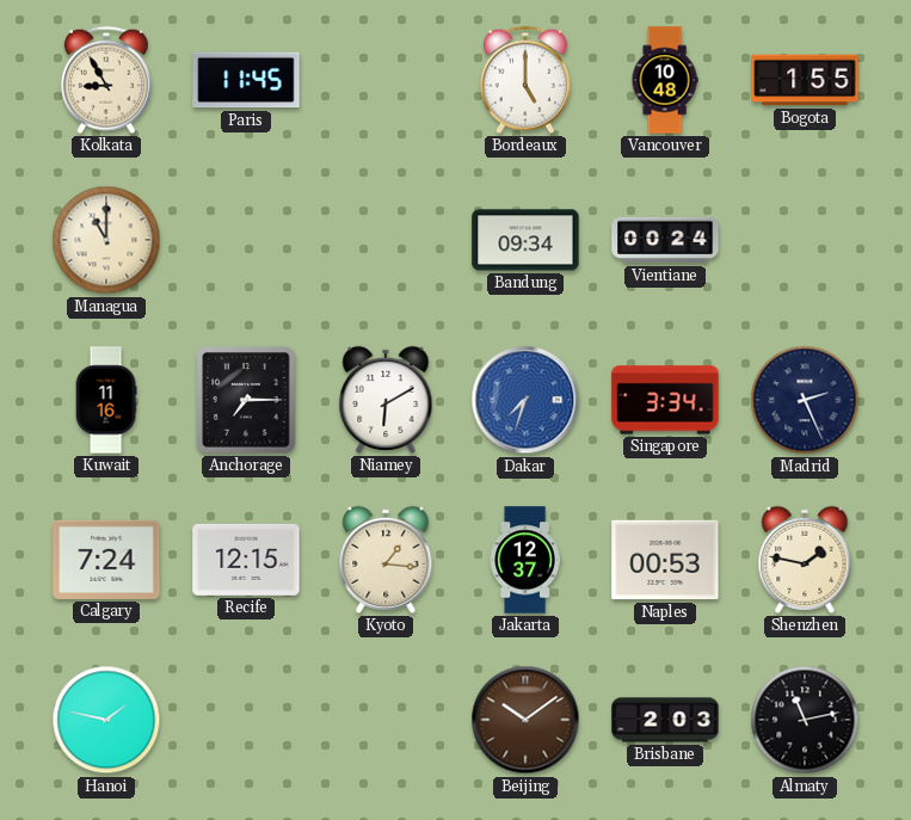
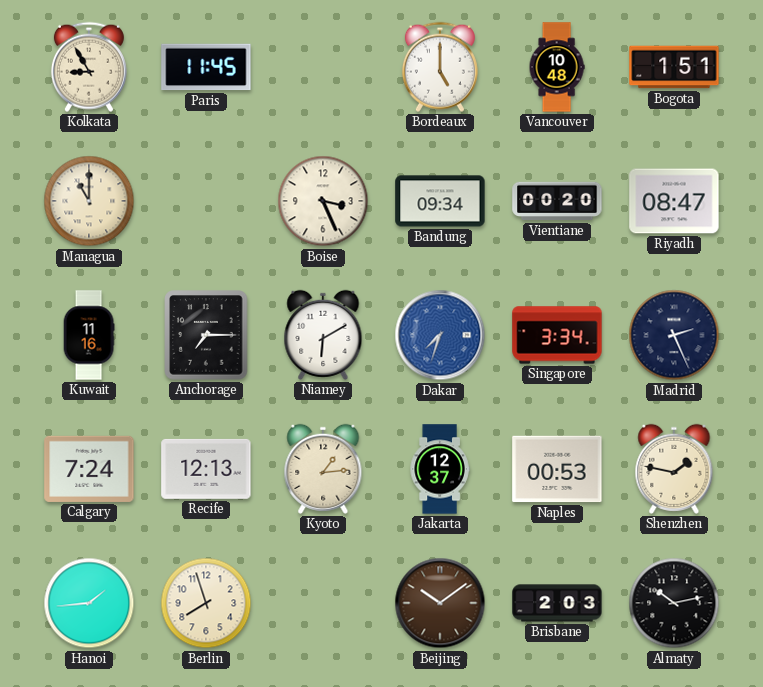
Bogota: 1:55 -> 1:51 (674, 67)
Boise: none -> 3:26 (323, 201)
Vientiane: 00:24 -> 00:20 (557, 201)
Riyadh: none -> 08:47 (674, 201)
Recife: 12:15 -> 12:13 (206, 469)
Kyoto: 1:16 -> 1:14 (323, 469)
Hanoi: 1:47 -> 1:44 (89, 603)
Berlin: none -> 7:57 (206, 603)
Almaty: 11:13 -> 10:13 (674, 603)
